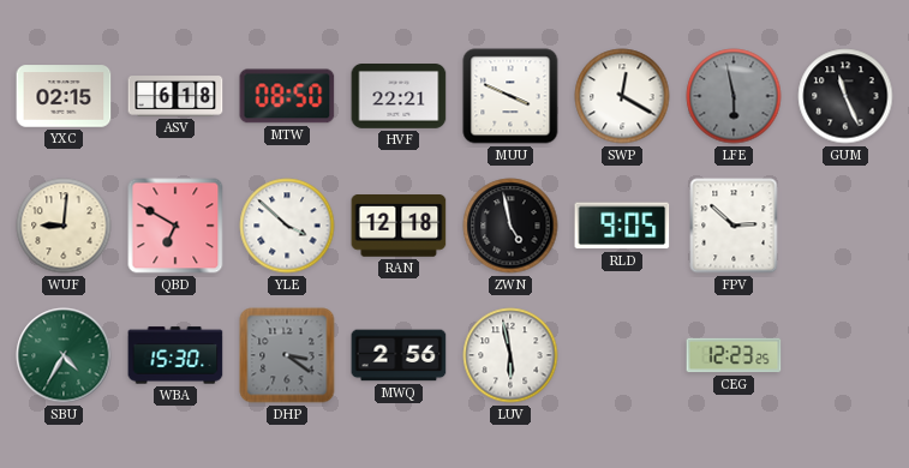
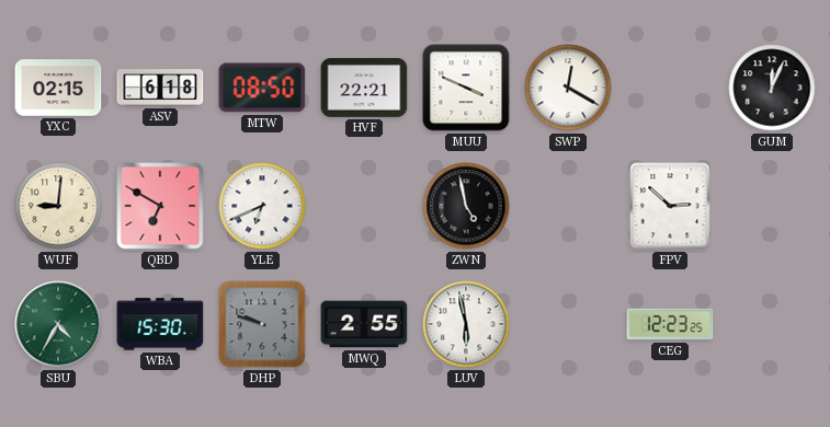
LFE: 5:58 -> none (734, 96)
GUM: 11:26 -> 12:04 (772, 88)
YLE: 3:52 -> 6:41 (262, 206)
RAN: 12:18 -> none (399, 227)
RLD: 9:05 -> none (622, 226)
DHP: 3:21 -> 9:48 (262, 324)
MWQ: 2:56 -> 2:55 (364, 324)
